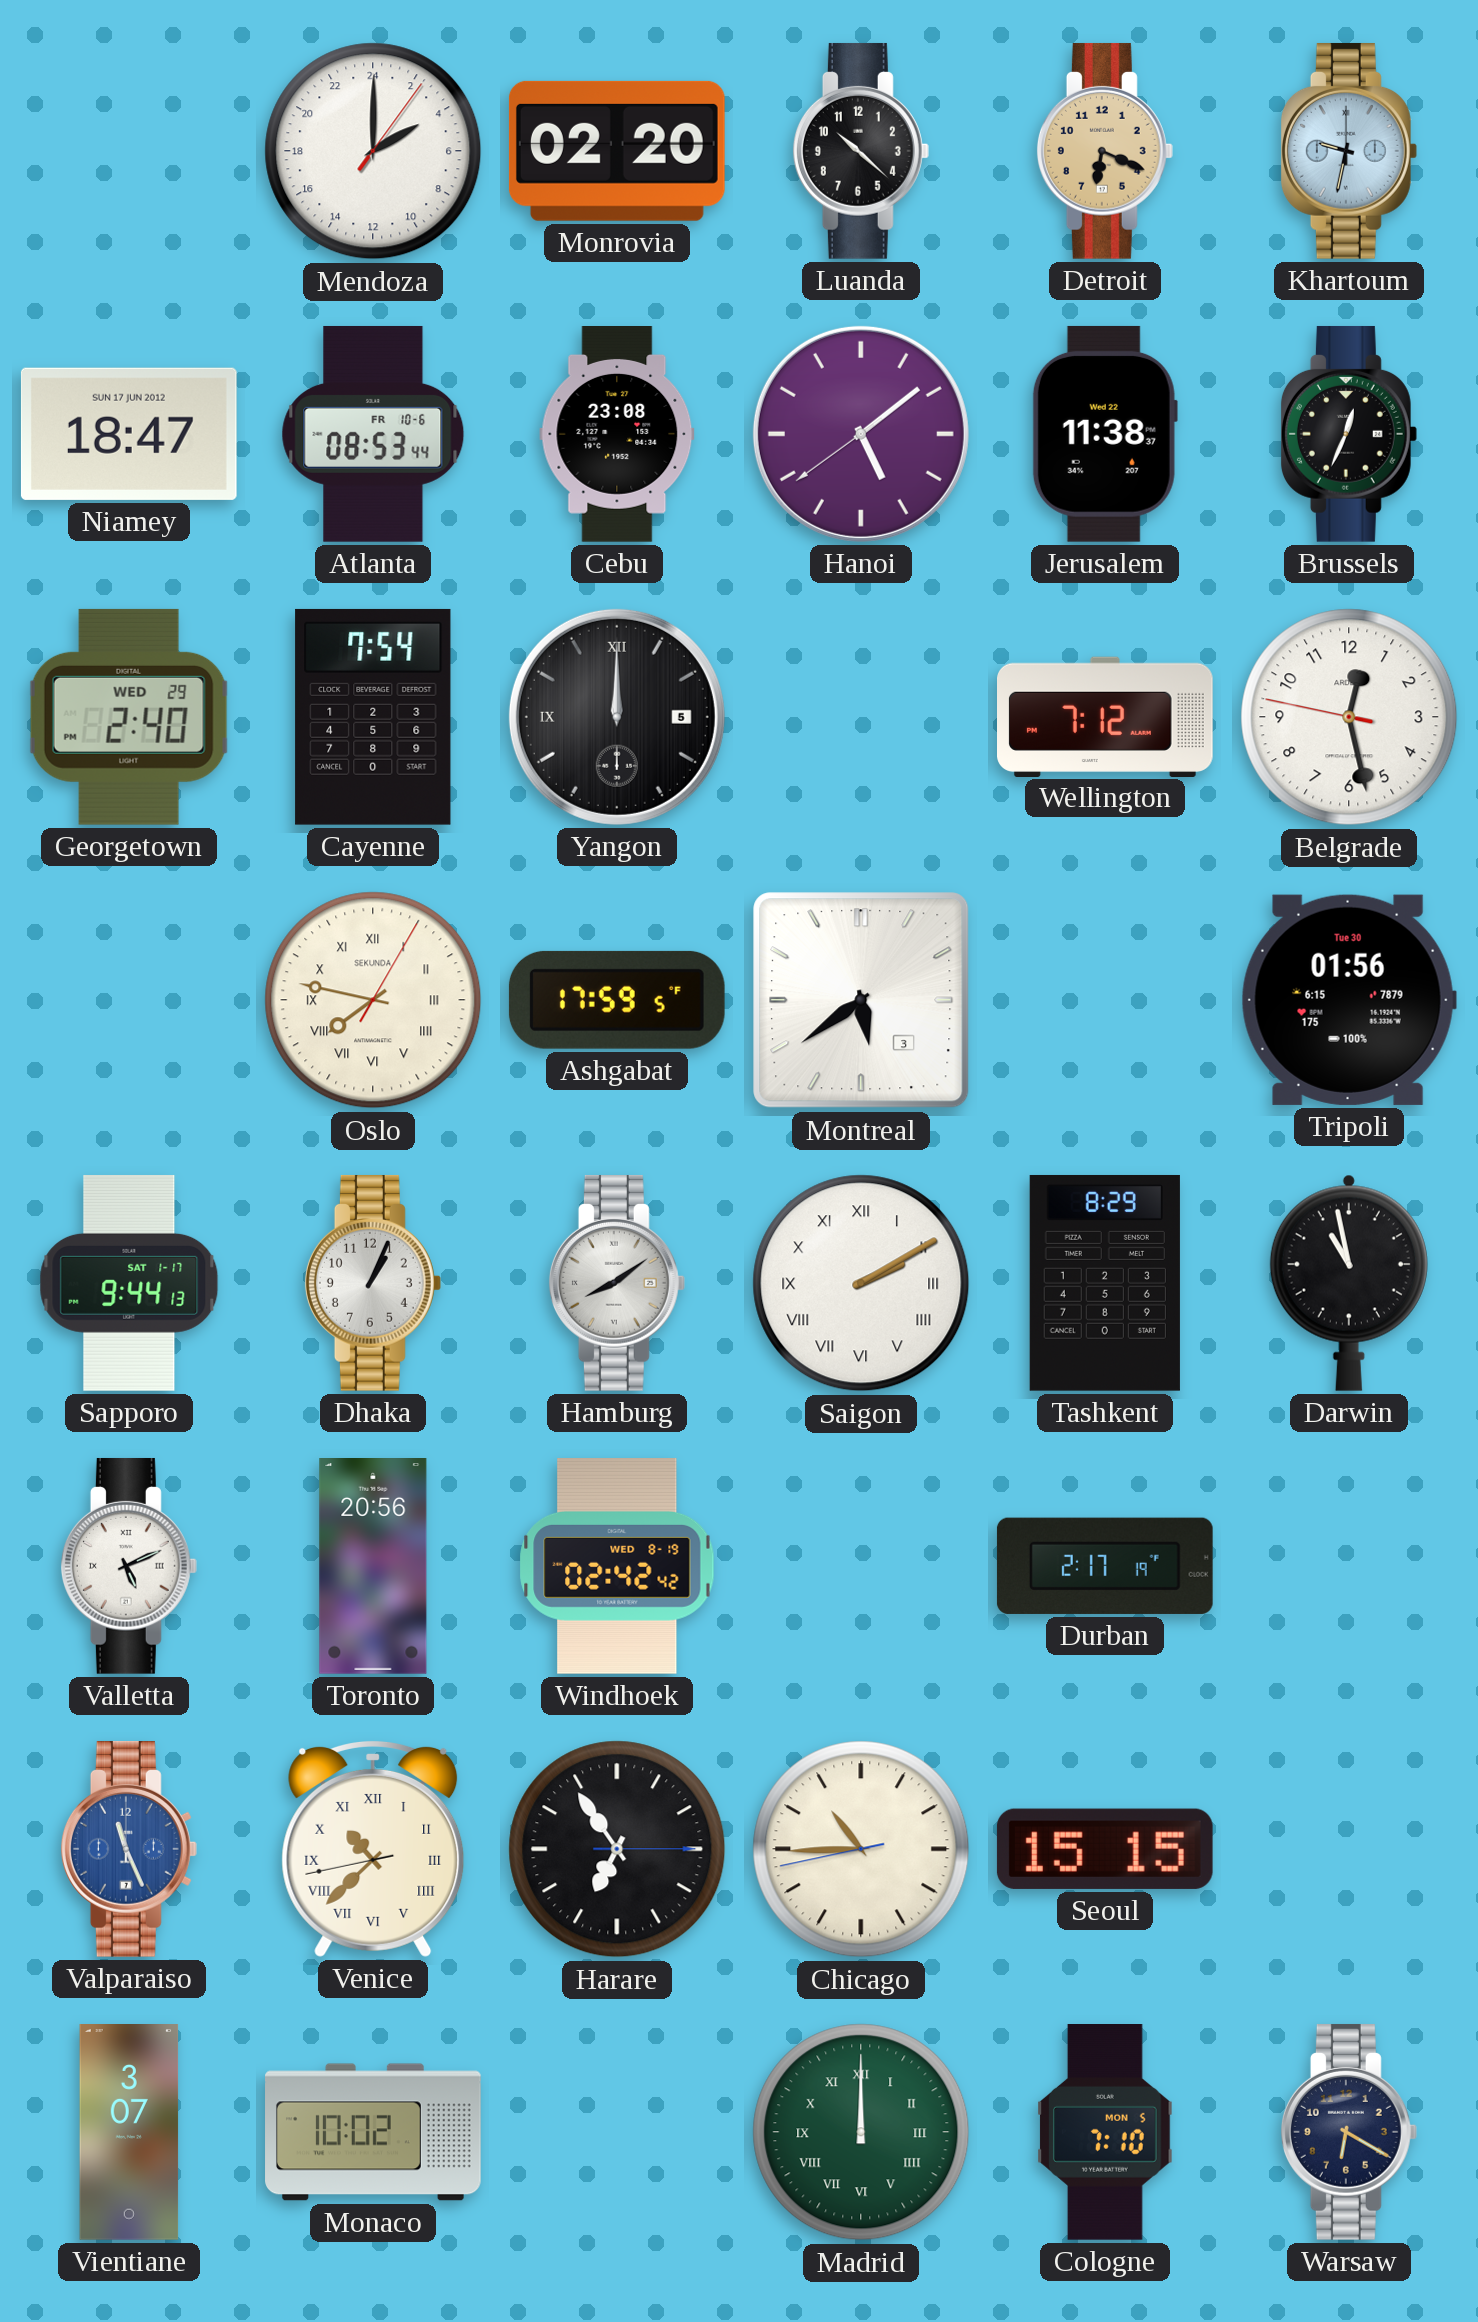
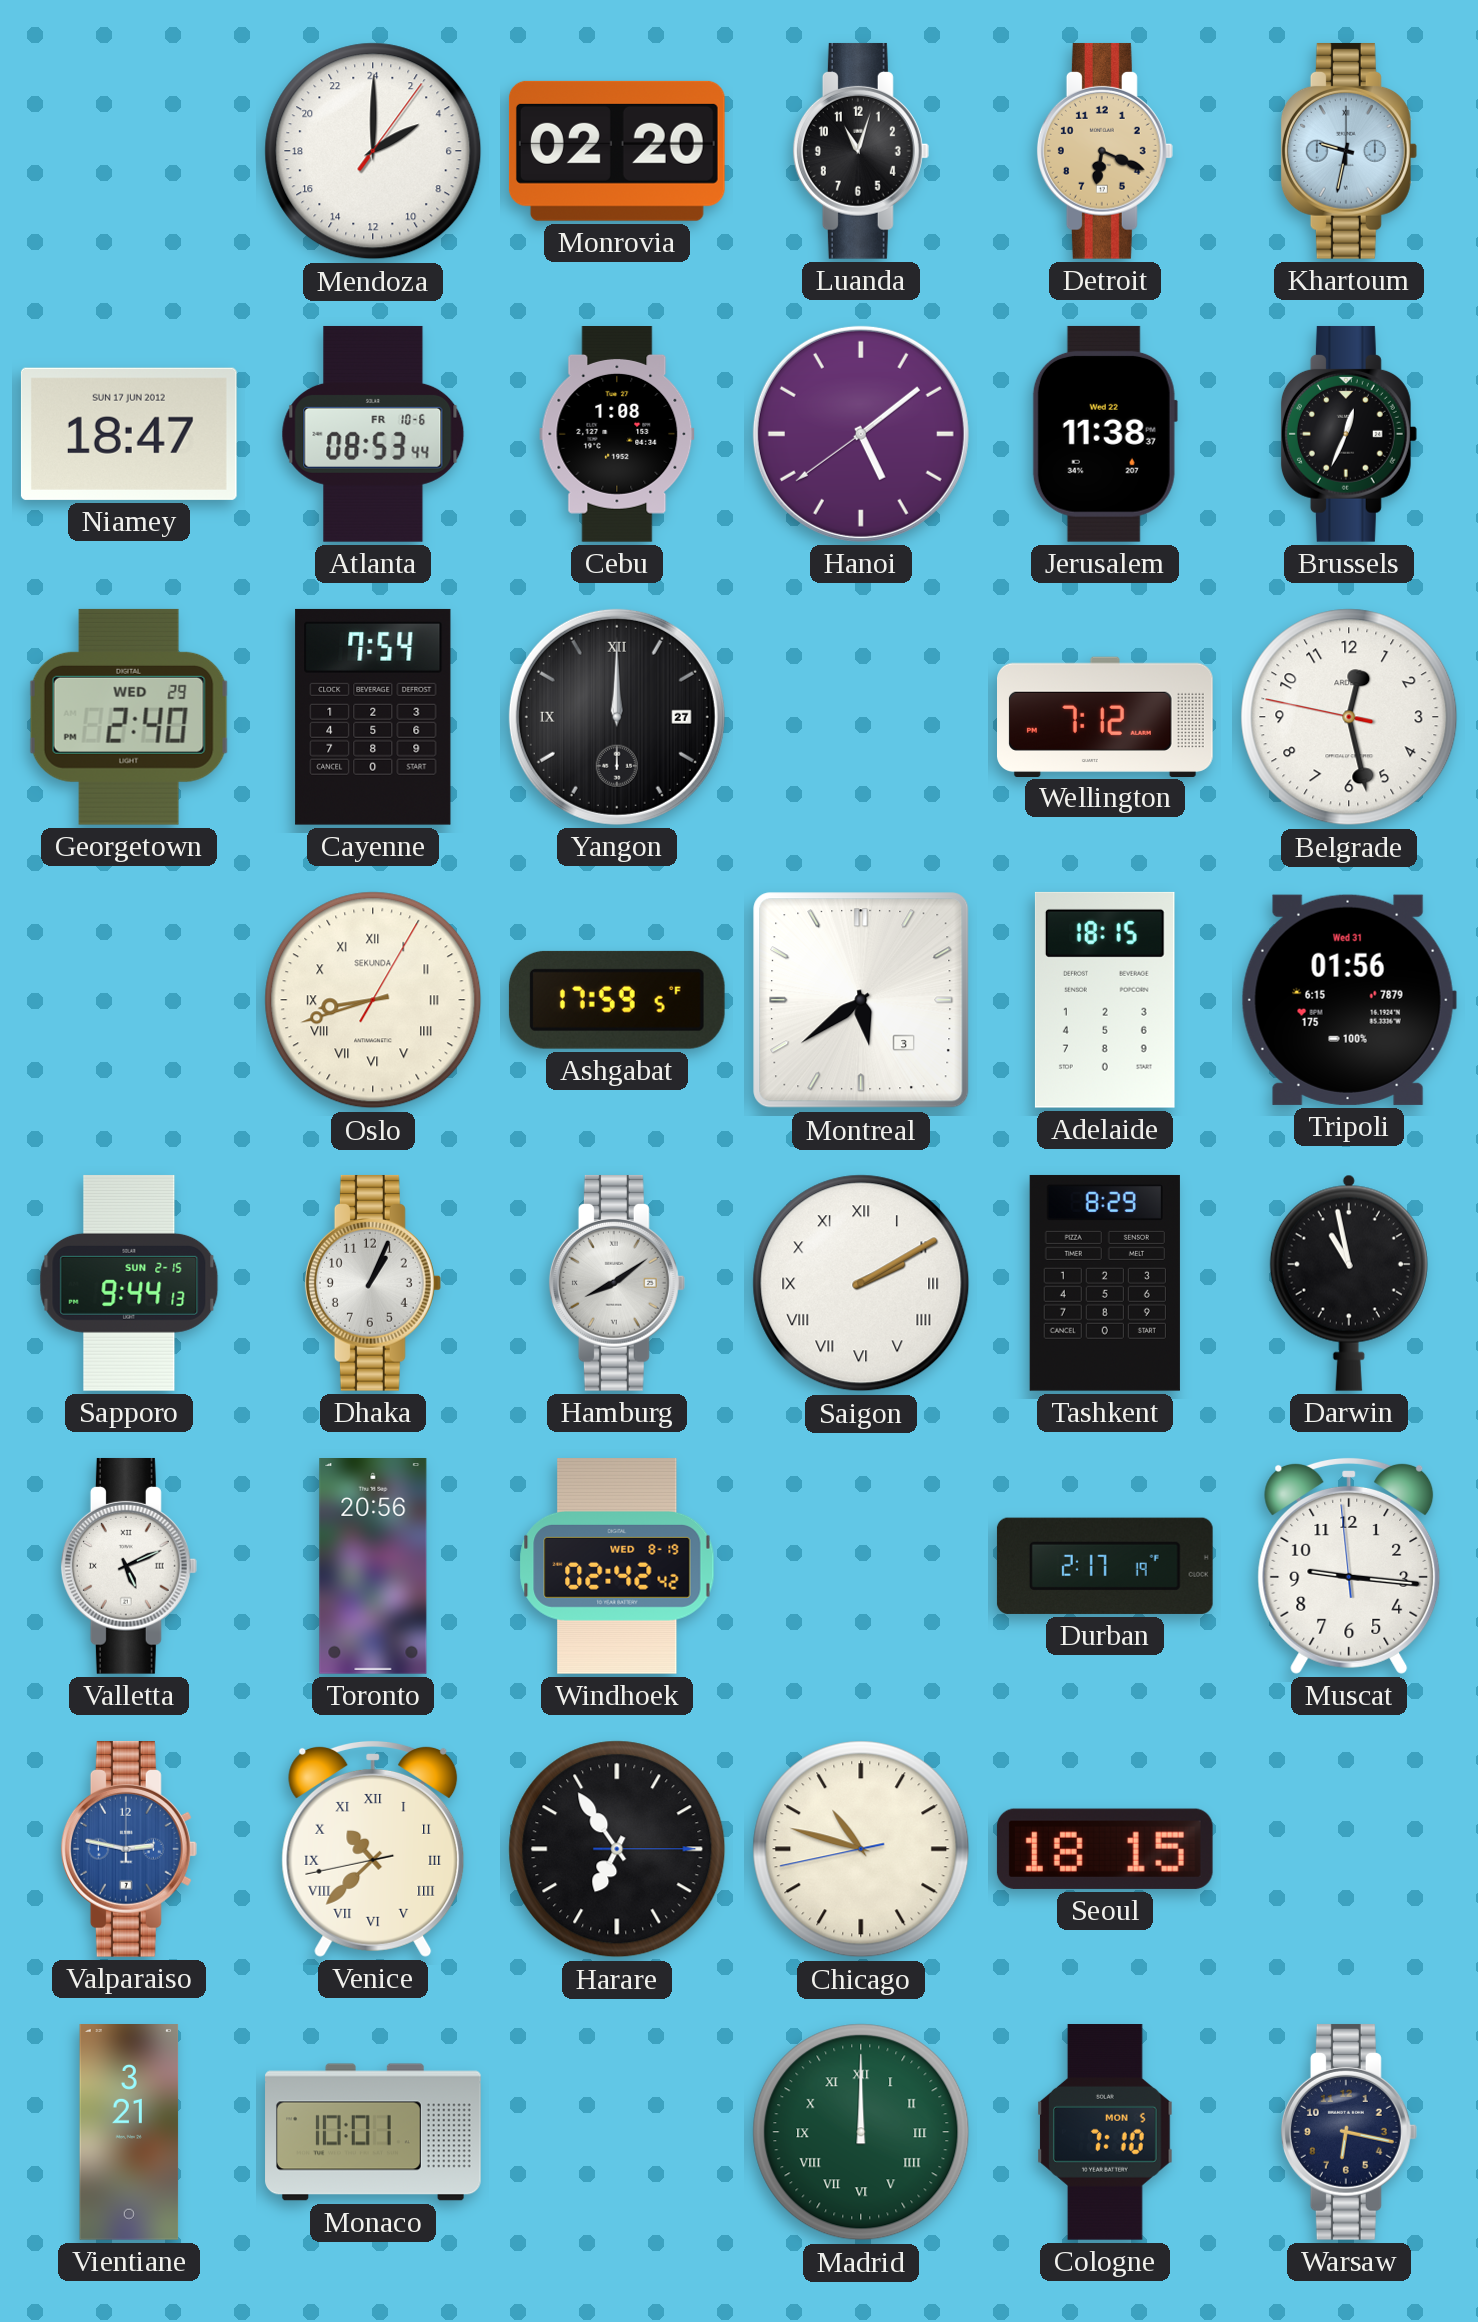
Luanda: 10:22 -> 11:03 (861, 151)
Cebu: 23:08 -> 1:08 (617, 435)
Yangon date: 5 -> 27 (617, 717)
Oslo: 7:47 -> 8:42 (373, 1000)
Adelaide: none -> 18:15 (1105, 1000)
Tripoli date: Tue 30 -> Wed 31 (1349, 1000)
Sapporo date: SAT 1-17 -> SUN 2-15 (129, 1283)
Muscat: none -> 9:15 (1349, 1566)
Valparaiso: 11:26 -> 2:47 (129, 1849)
Chicago: 10:44 -> 10:47 (861, 1849)
Seoul: 15:15 -> 18:15 (1105, 1849)
Vientiane: 3:07 -> 3:21 (129, 2133)
Monaco: 10:02 -> 10:01 (373, 2132)
Warsaw: 6:20 -> 6:17 (1349, 2132)
